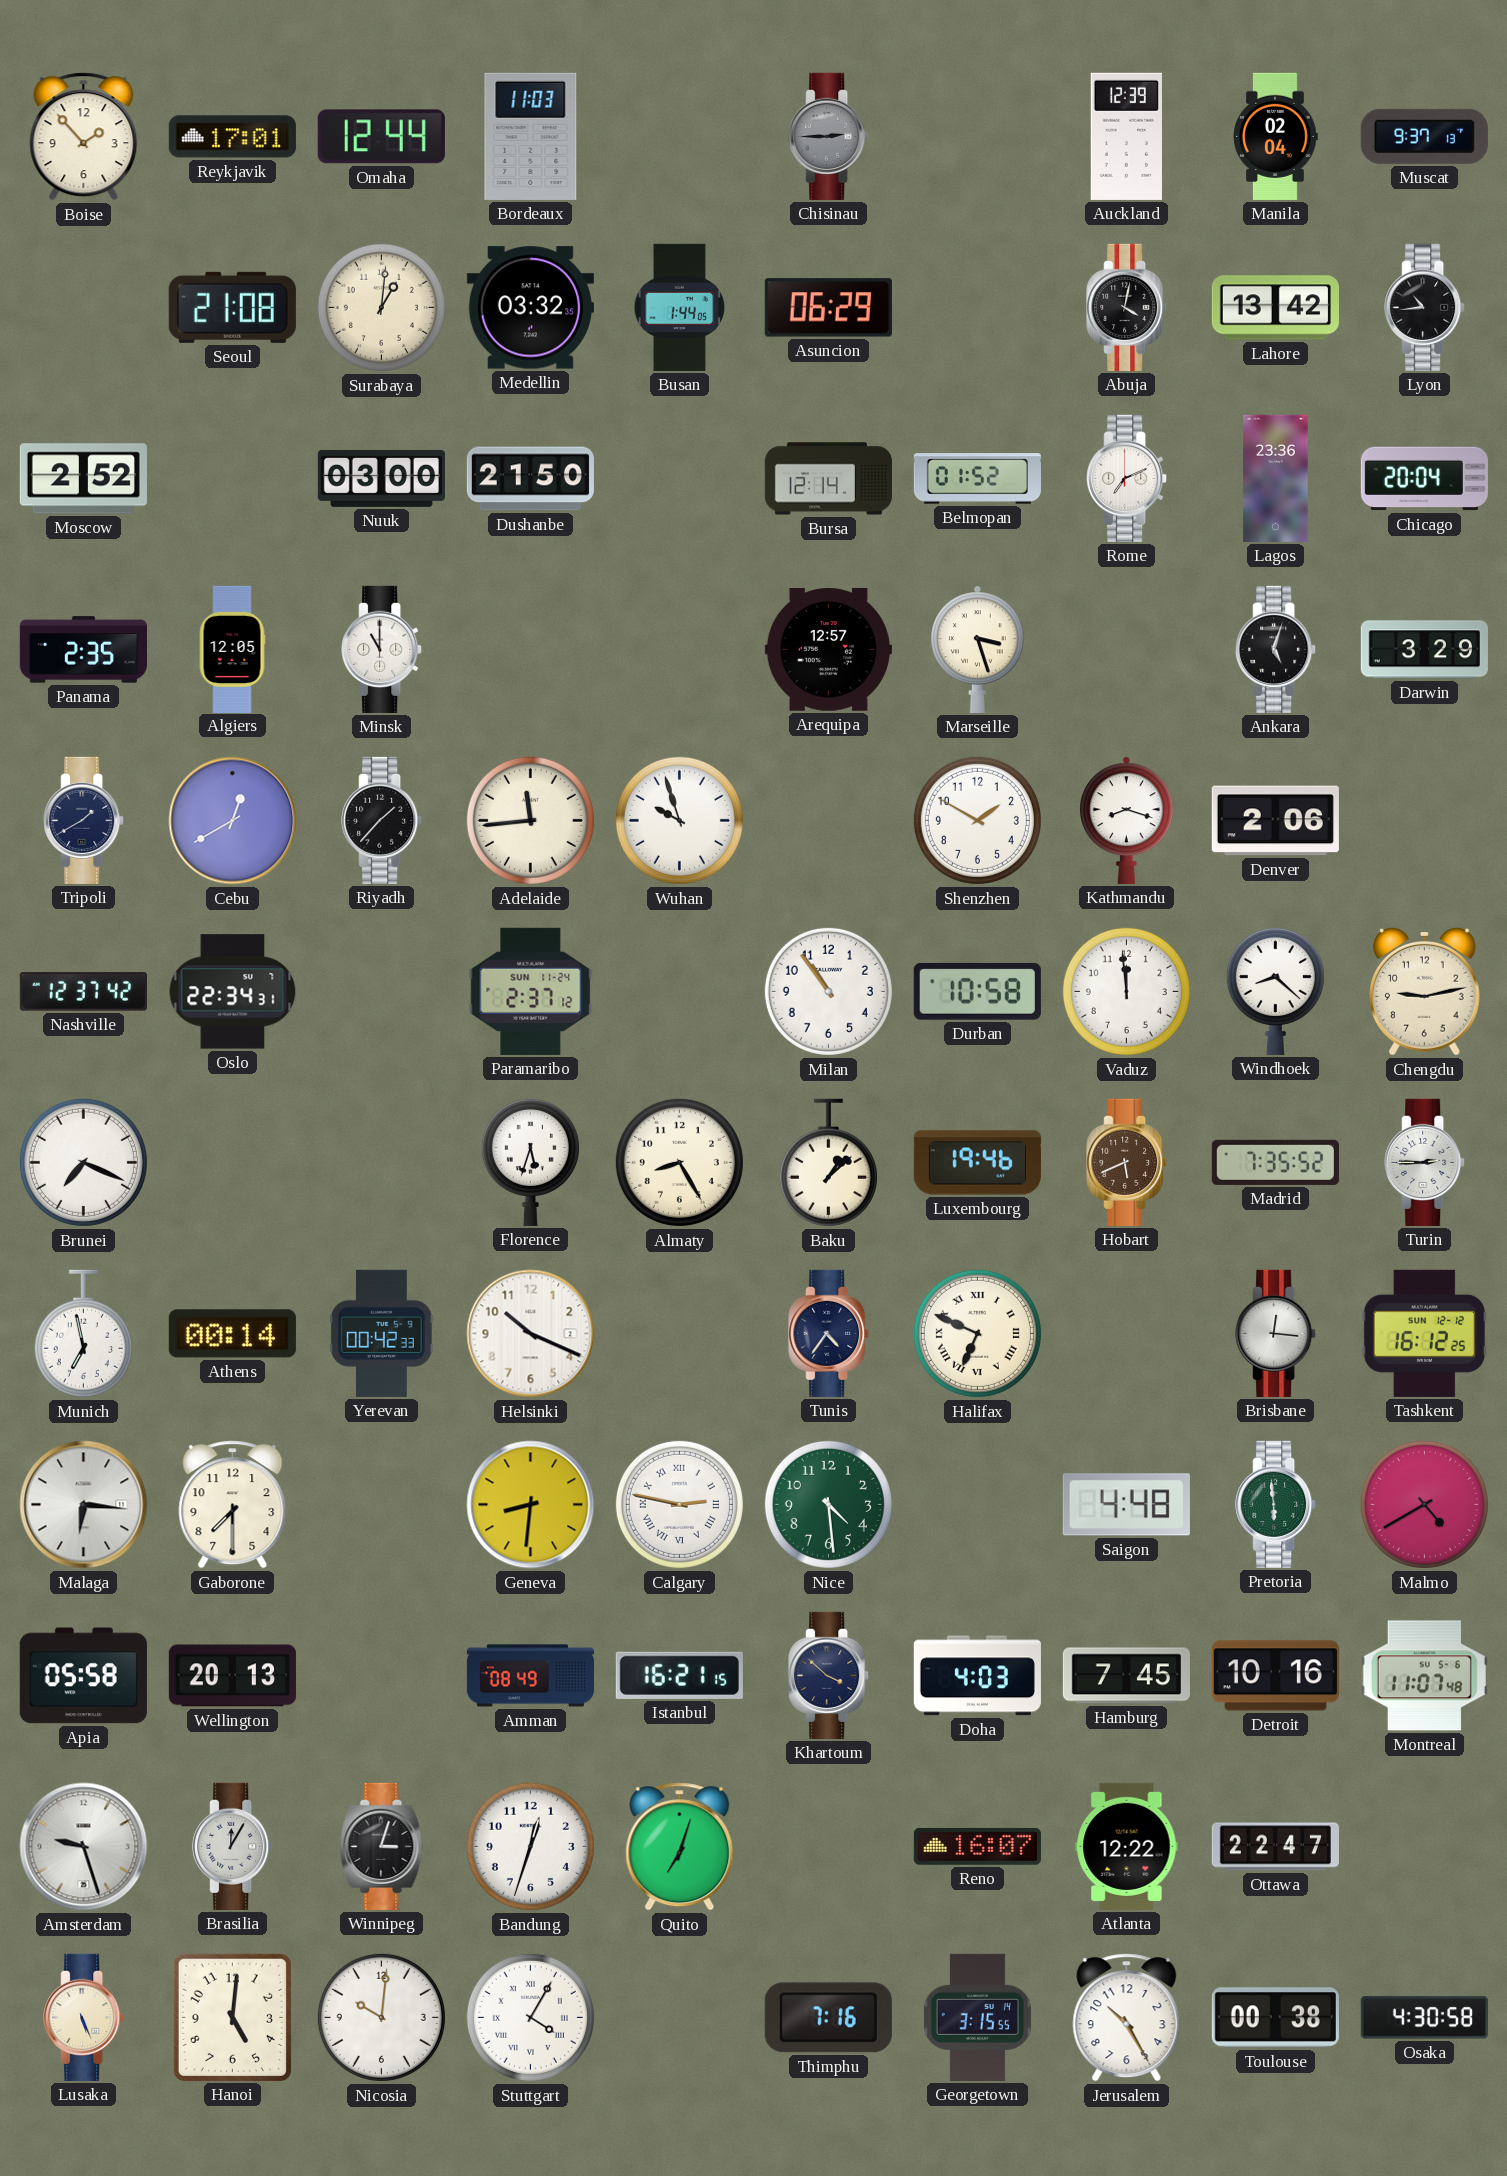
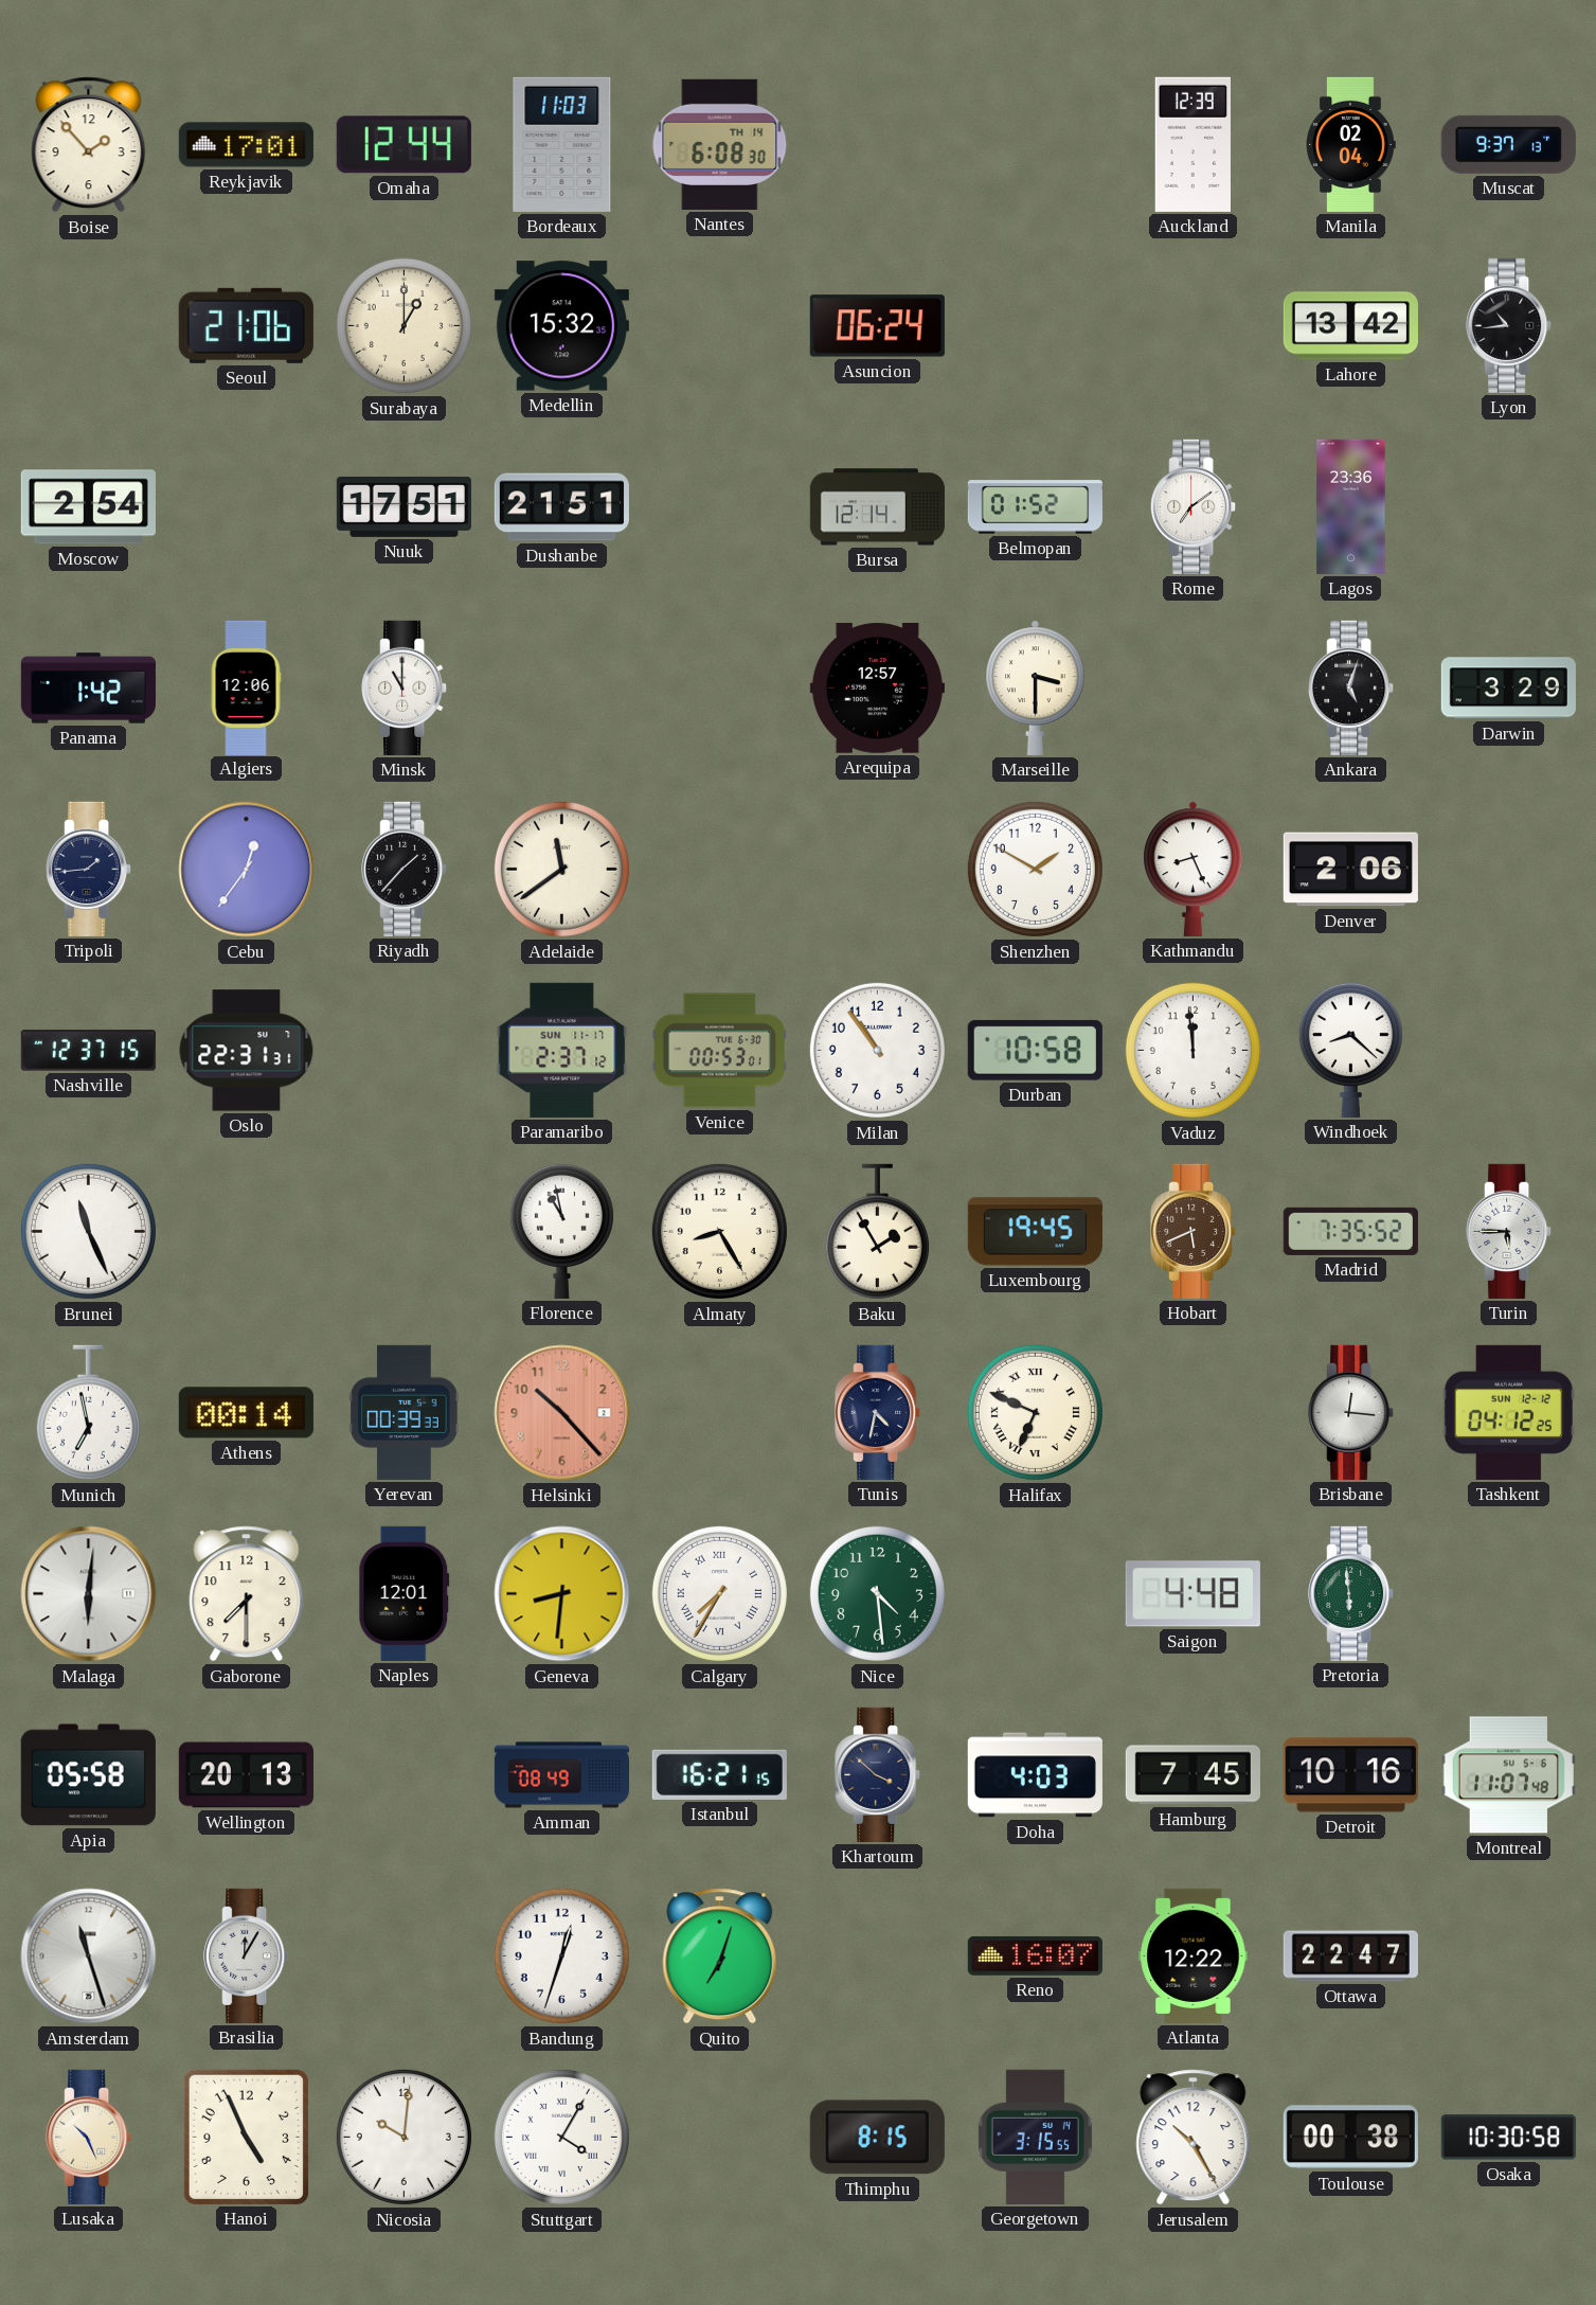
Nantes: none -> 6:08 (720, 144)
Chisinau: 2:45 -> none (829, 136)
Seoul: 21:08 -> 21:06 (246, 325)
Surabaya: 1:01 -> 1:00 (404, 325)
Medellin: 03:32 -> 15:32 (561, 326)
Busan: 1:44 -> none (680, 307)
Asuncion: 06:29 -> 06:24 (877, 326)
Abuja: 4:02 -> none (1127, 307)
Moscow: 2:52 -> 2:54 (88, 507)
Nuuk: 03:00 -> 17:51 (404, 506)
Dushanbe: 21:50 -> 21:51 (561, 507)
Rome: 7:11 -> 7:09 (1194, 506)
Chicago: 20:04 -> none (1424, 479)
Panama: 2:35 -> 1:42 (88, 689)
Algiers: 12:05 -> 12:06 (246, 687)
Marseille: 3:27 -> 3:30 (1036, 687)
Tripoli: 1:40 -> 1:44 (89, 869)
Cebu: 12:40 -> 12:36 (247, 870)
Adelaide: 11:44 -> 11:39 (561, 869)
Wuhan: 9:57 -> none (679, 820)
Kathmandu: 8:18 -> 8:26 (1194, 869)
Nashville: 12:37:42 -> 12:37:15 (88, 1051)
Oslo: 22:34 -> 22:31 (247, 1051)
Paramaribo date: SUN 11-24 -> SUN 11-17 (562, 1050)
Venice: none -> 00:53 (719, 1051)
Chengdu: 9:13 -> none (1425, 991)
Brunei: 7:19 -> 11:26 (88, 1231)
Florence: 5:33 -> 10:58 (561, 1231)
Baku: 1:08 -> 1:55 (877, 1232)
Luxembourg: 19:46 -> 19:45 (1035, 1232)
Turin: 2:45 -> 5:45 (1509, 1231)
Yerevan: 00:42 -> 00:39 (405, 1412)
Helsinki: 10:19 -> 10:23 (562, 1413)
Helsinki dial: white -> salmon (562, 1413)
Tunis: 4:36 -> 4:32 (878, 1412)
Tashkent: 16:12 -> 04:12 (1508, 1412)
Malaga: 6:16 -> 6:01 (89, 1594)
Naples: none -> 12:01 (405, 1593)
Calgary: 2:47 -> 7:35 (719, 1593)
Malmo: 4:40 -> none (1424, 1504)
Amsterdam: 9:27 -> 11:27 (89, 1956)
Winnipeg: 3:03 -> none (382, 1846)
Lusaka: 5:26 -> 10:26 (89, 2137)
Hanoi: 5:01 -> 4:56 (246, 2137)
Thimphu: 7:16 -> 8:15 (877, 2138)
Osaka: 4:30 -> 10:30 (1508, 2138)
